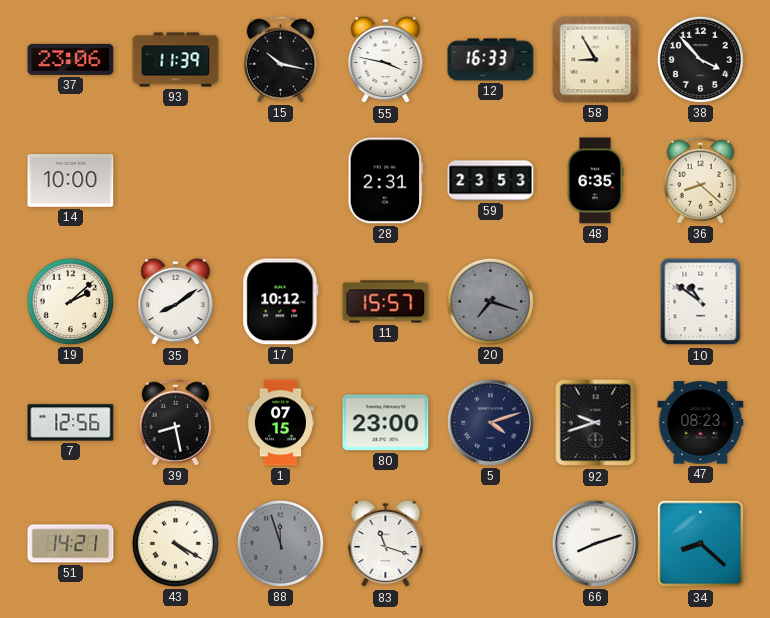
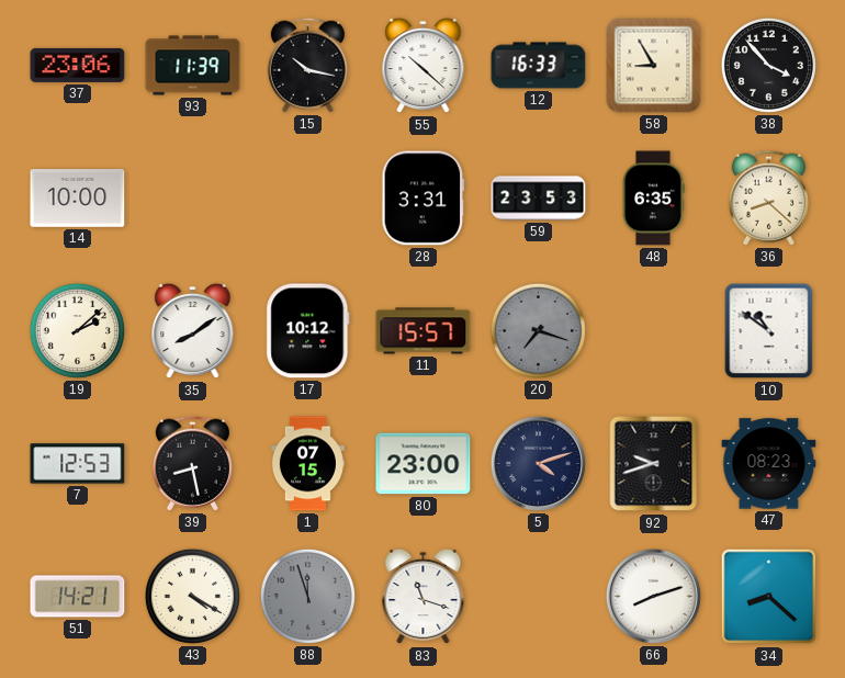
55: 3:47 -> 10:22 (424, 66)
28: 2:31 -> 3:31 (424, 199)
7: 12:56 -> 12:53 (78, 464)
